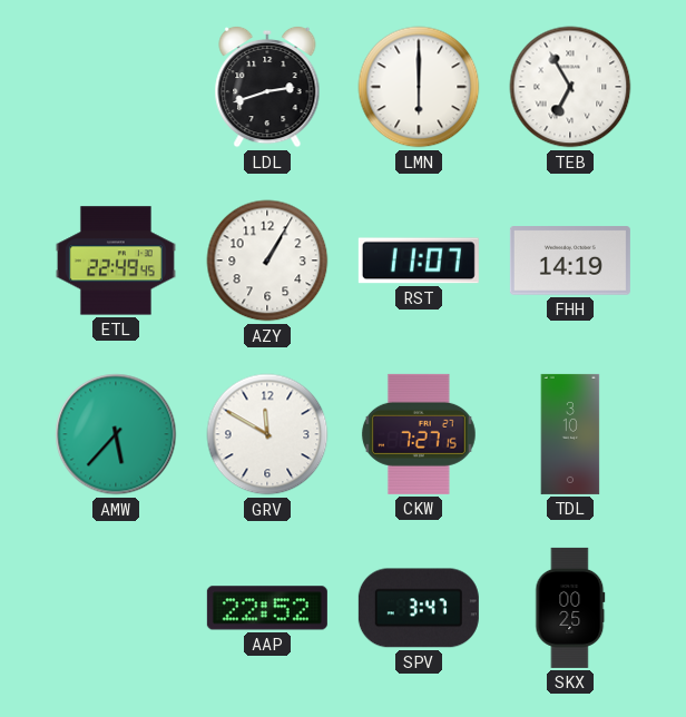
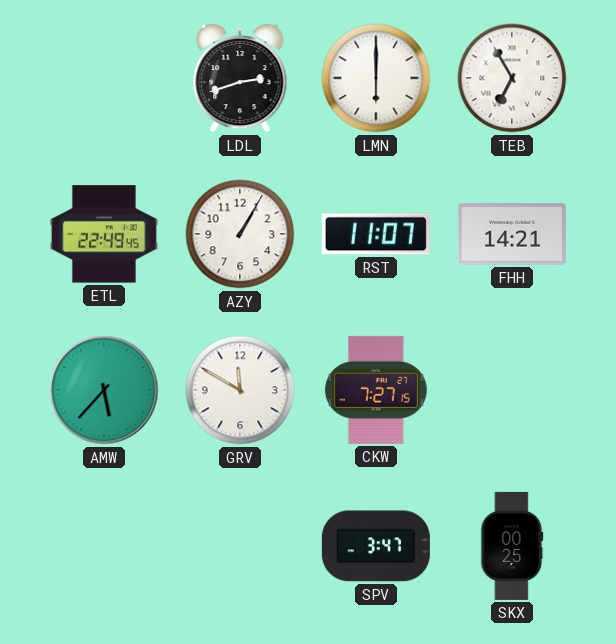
FHH: 14:19 -> 14:21 (512, 234)
TDL: 3:10 -> none (570, 434)
AAP: 22:52 -> none (267, 608)
